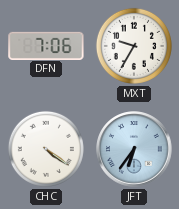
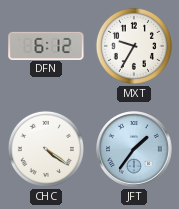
DFN: 7:06 -> 6:12 (46, 45)
JFT: 6:36 -> 1:36 (134, 149)
